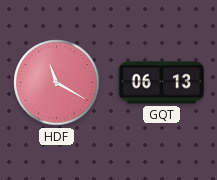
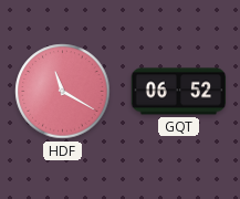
GQT: 06:13 -> 06:52 (179, 92)
